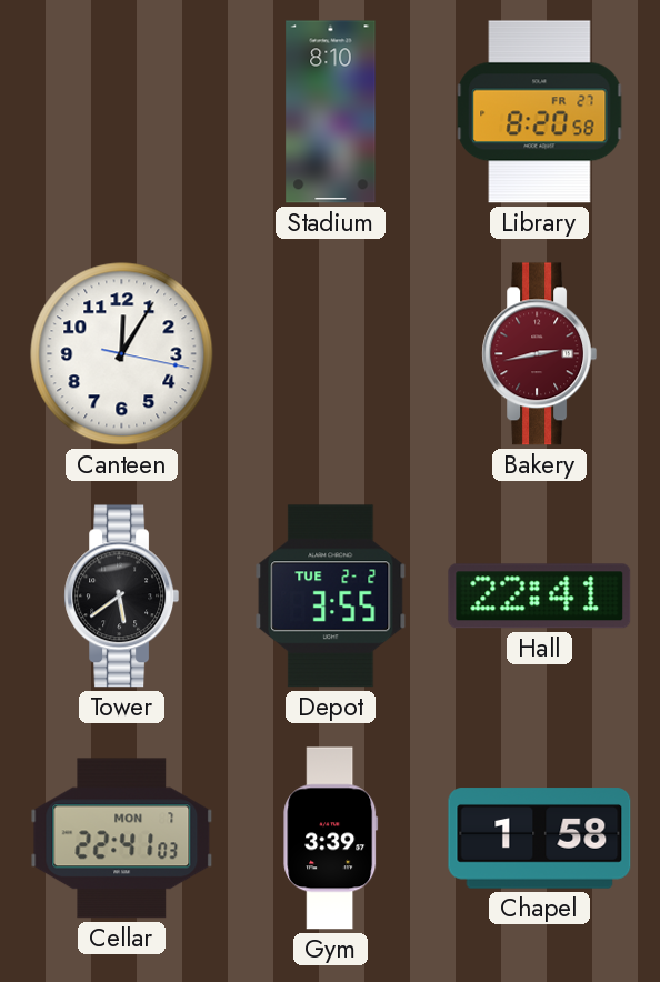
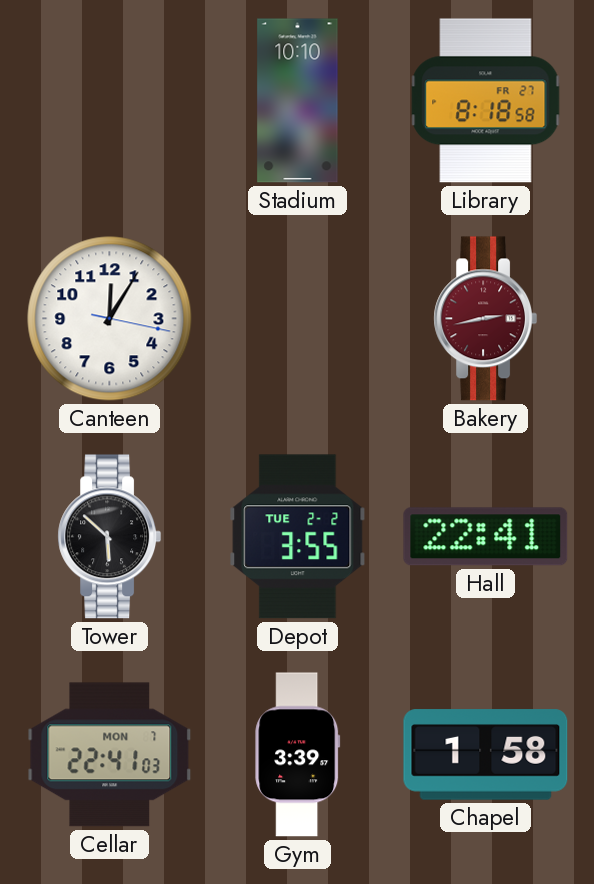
Stadium: 8:10 -> 10:10 (298, 101)
Library: 8:20 -> 8:18 (486, 101)
Tower: 5:39 -> 5:52 (110, 537)
